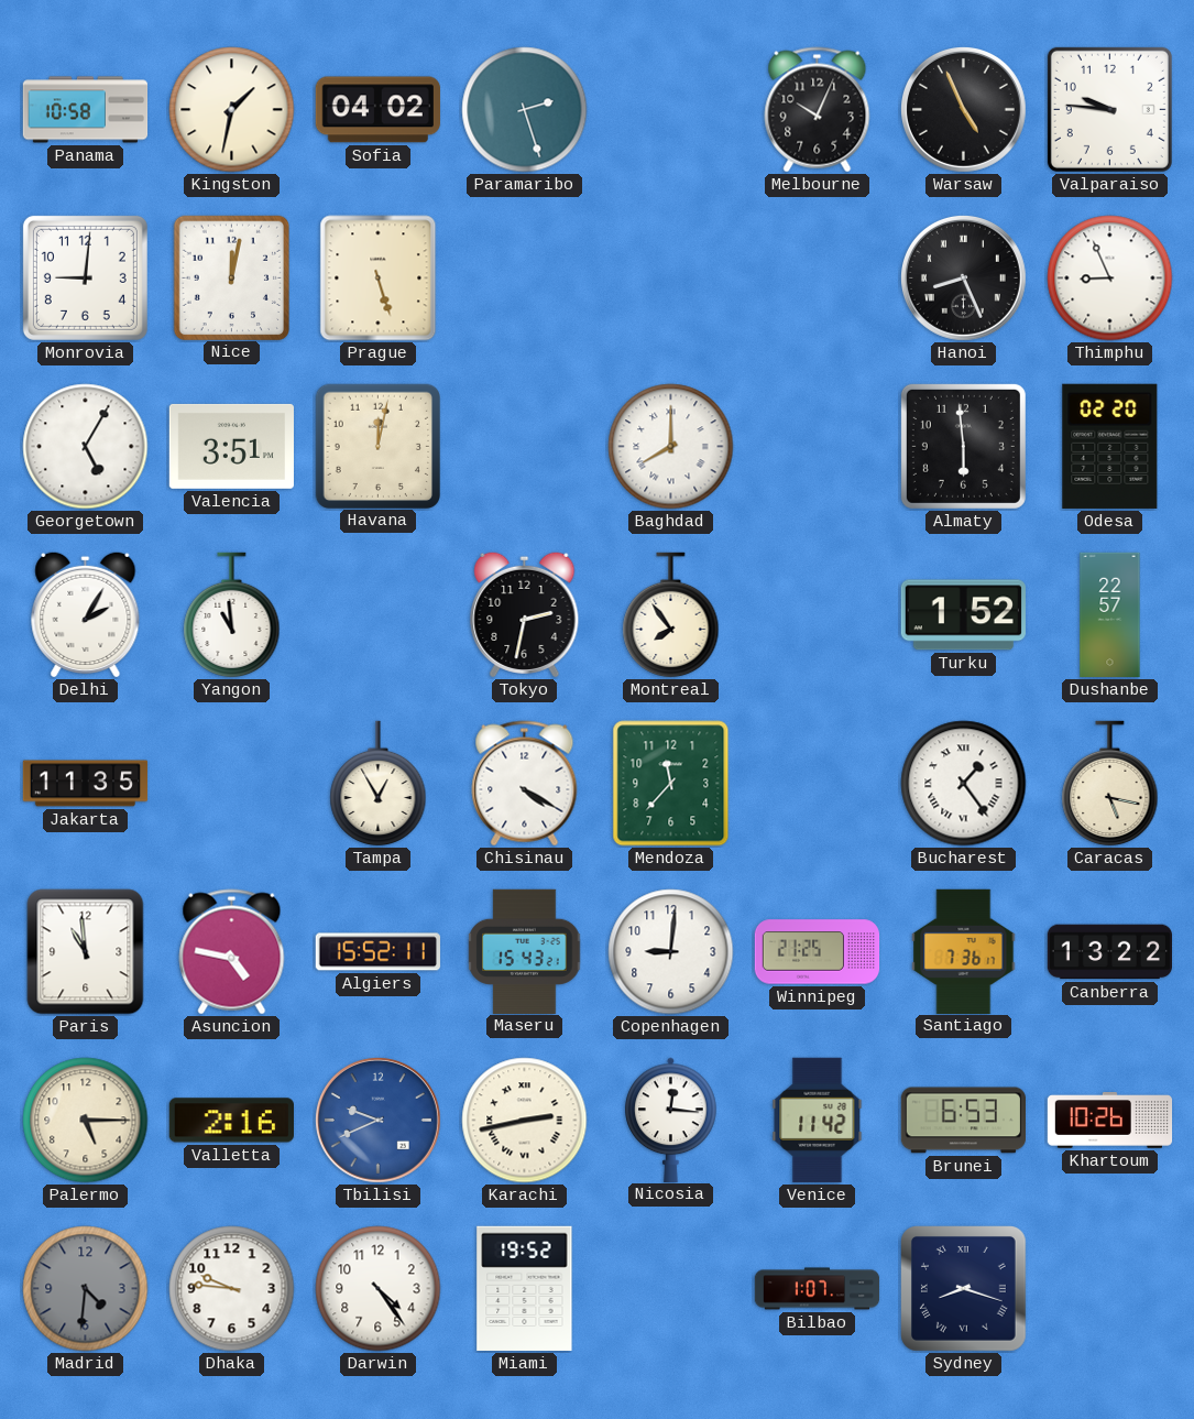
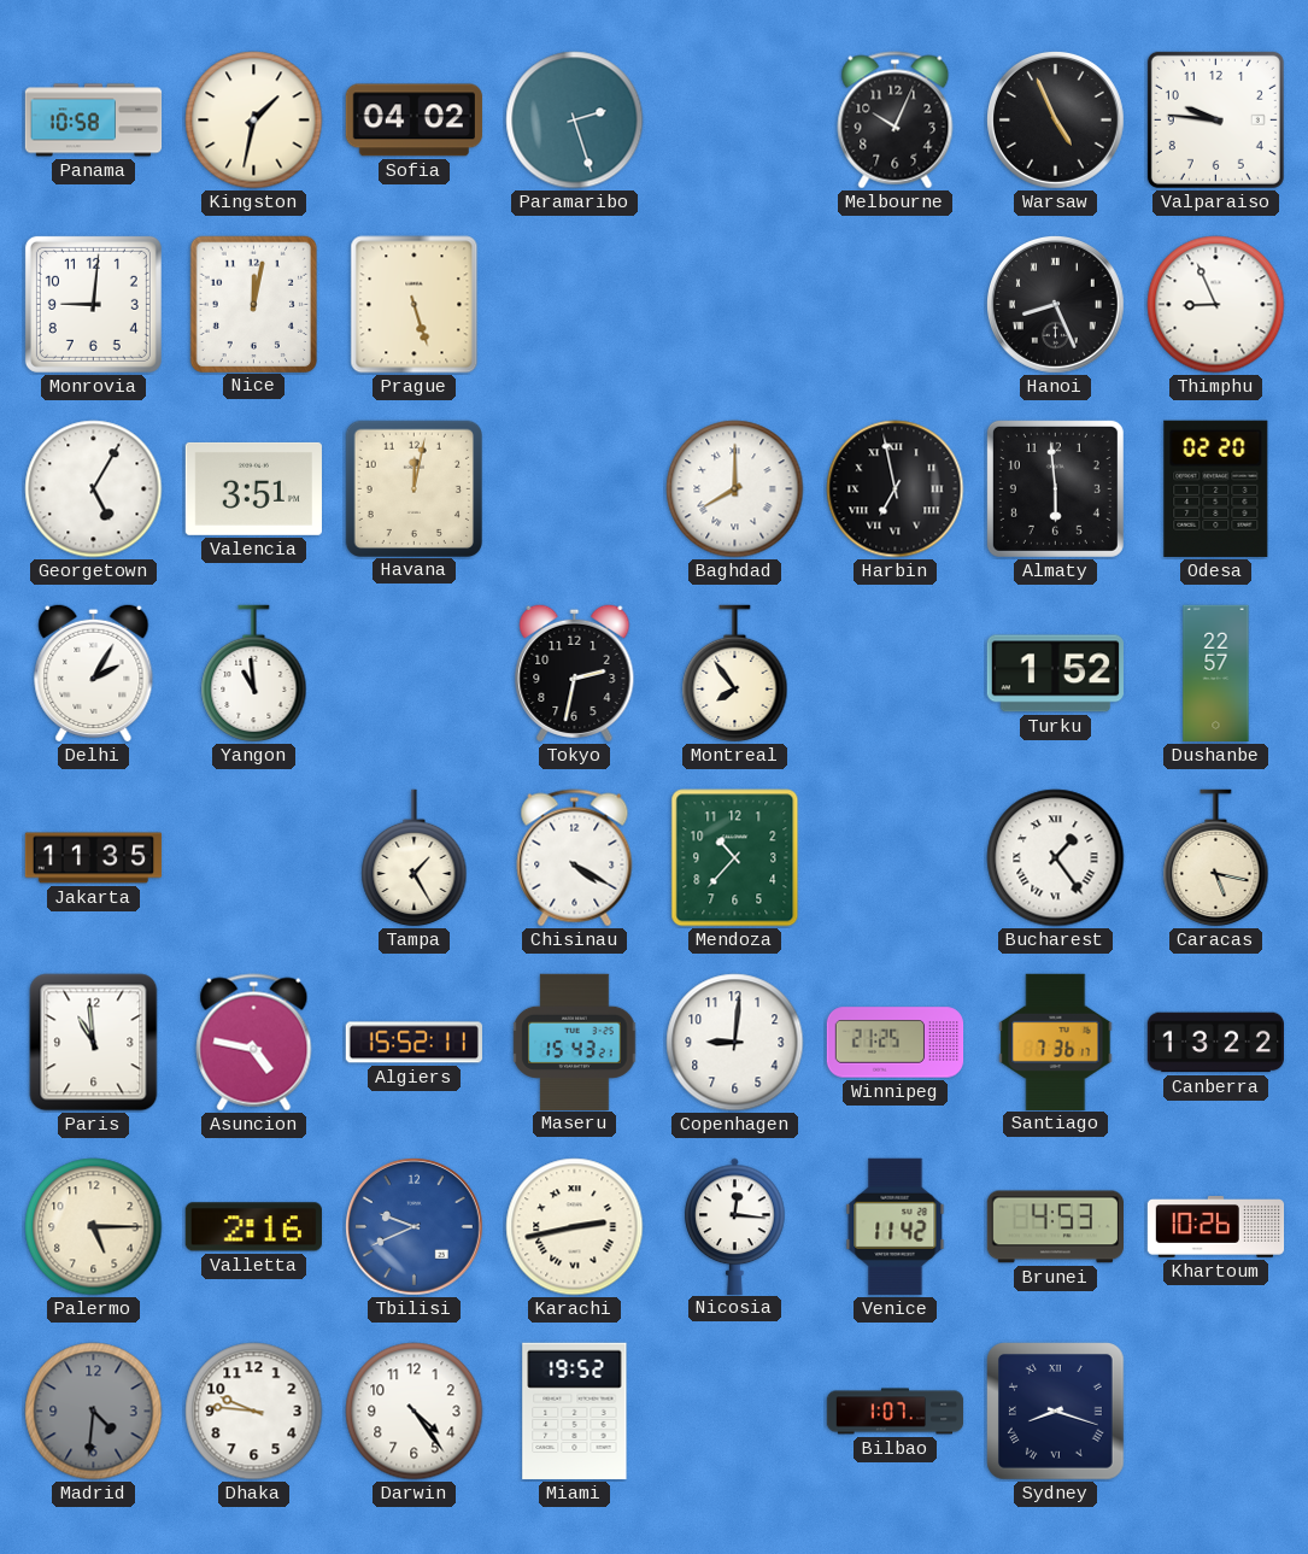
Harbin: none -> 6:58 (896, 489)
Tampa: 12:55 -> 1:25 (415, 858)
Mendoza: 11:37 -> 10:37 (735, 858)
Brunei: 6:53 -> 4:53 (1055, 1227)
